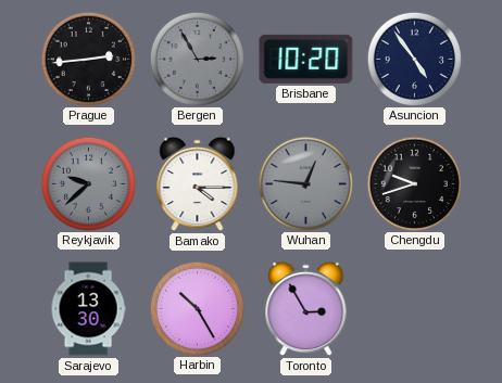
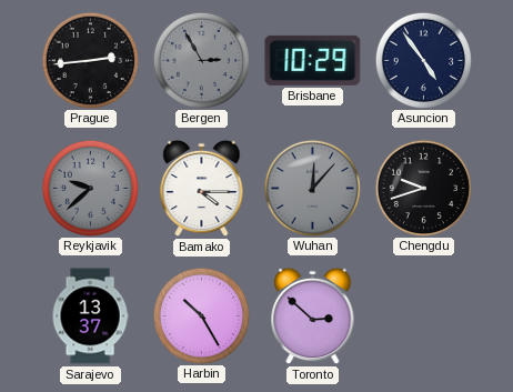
Brisbane: 10:20 -> 10:29 (313, 60)
Wuhan: 12:46 -> 12:07 (312, 188)
Sarajevo: 13:30 -> 13:37 (90, 316)
Toronto: 2:55 -> 2:52 (313, 316)
